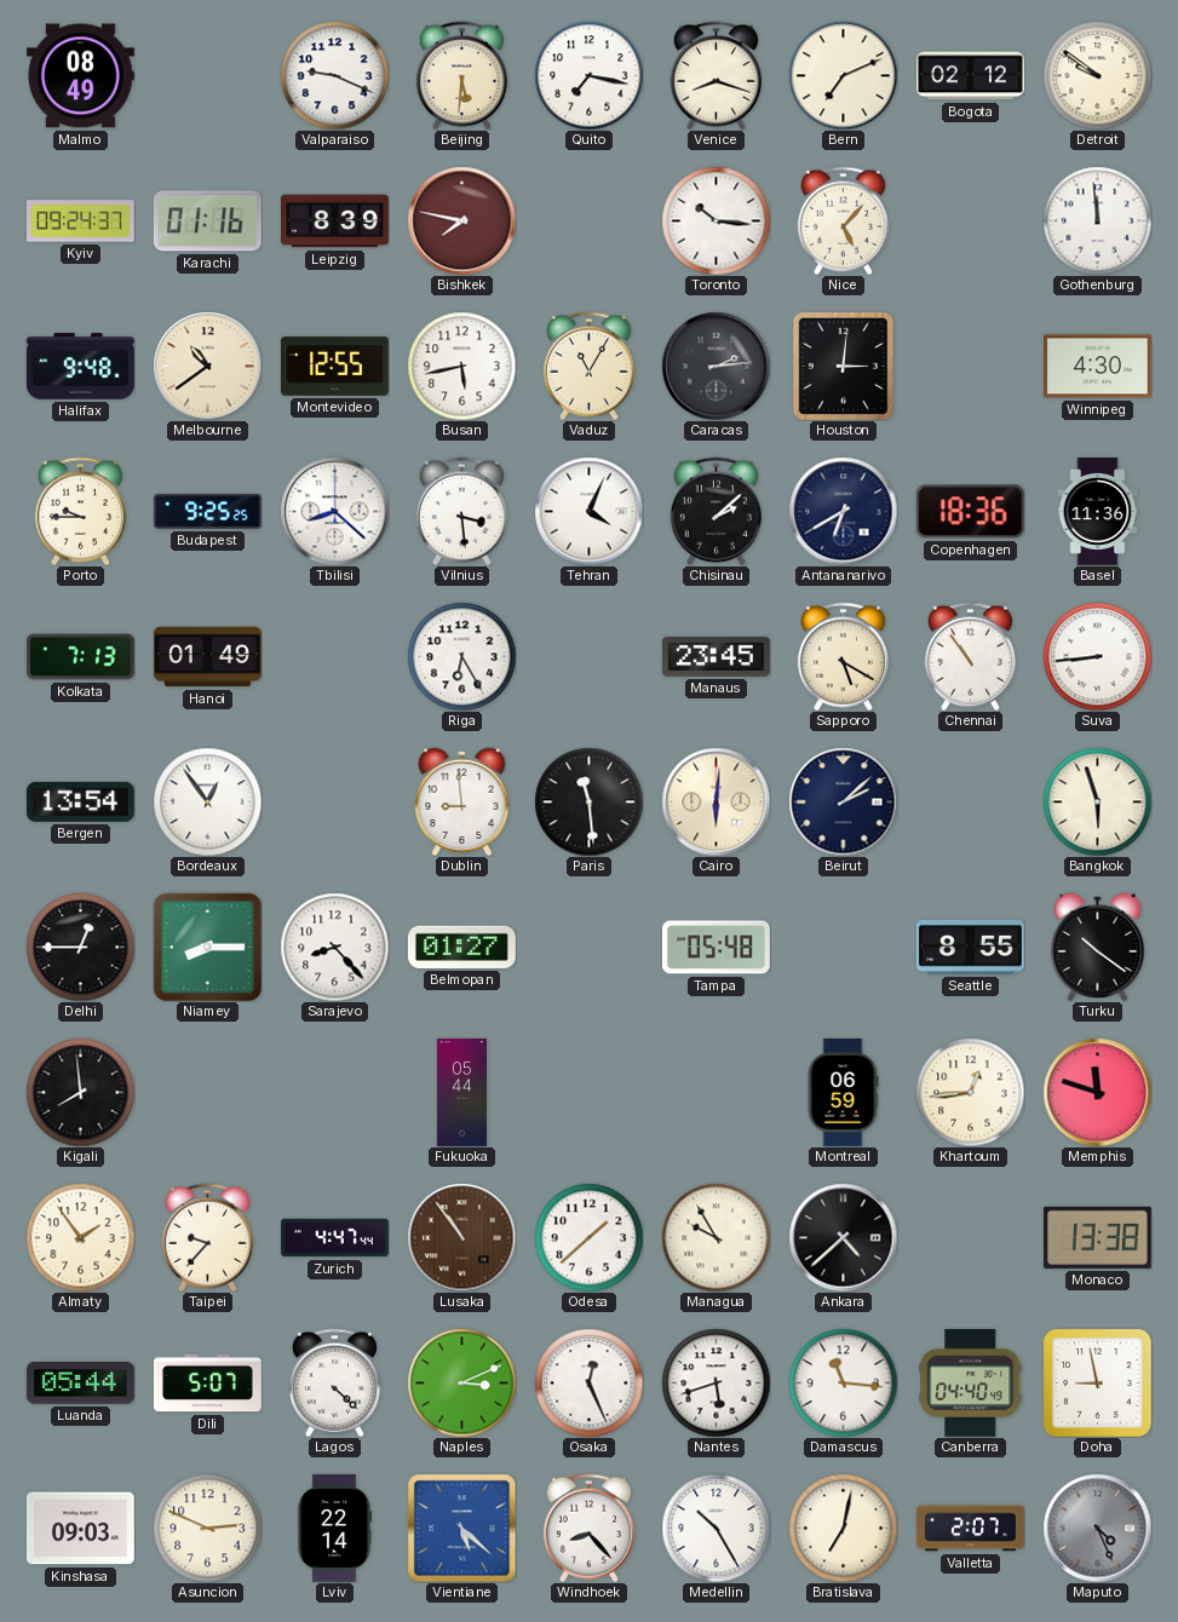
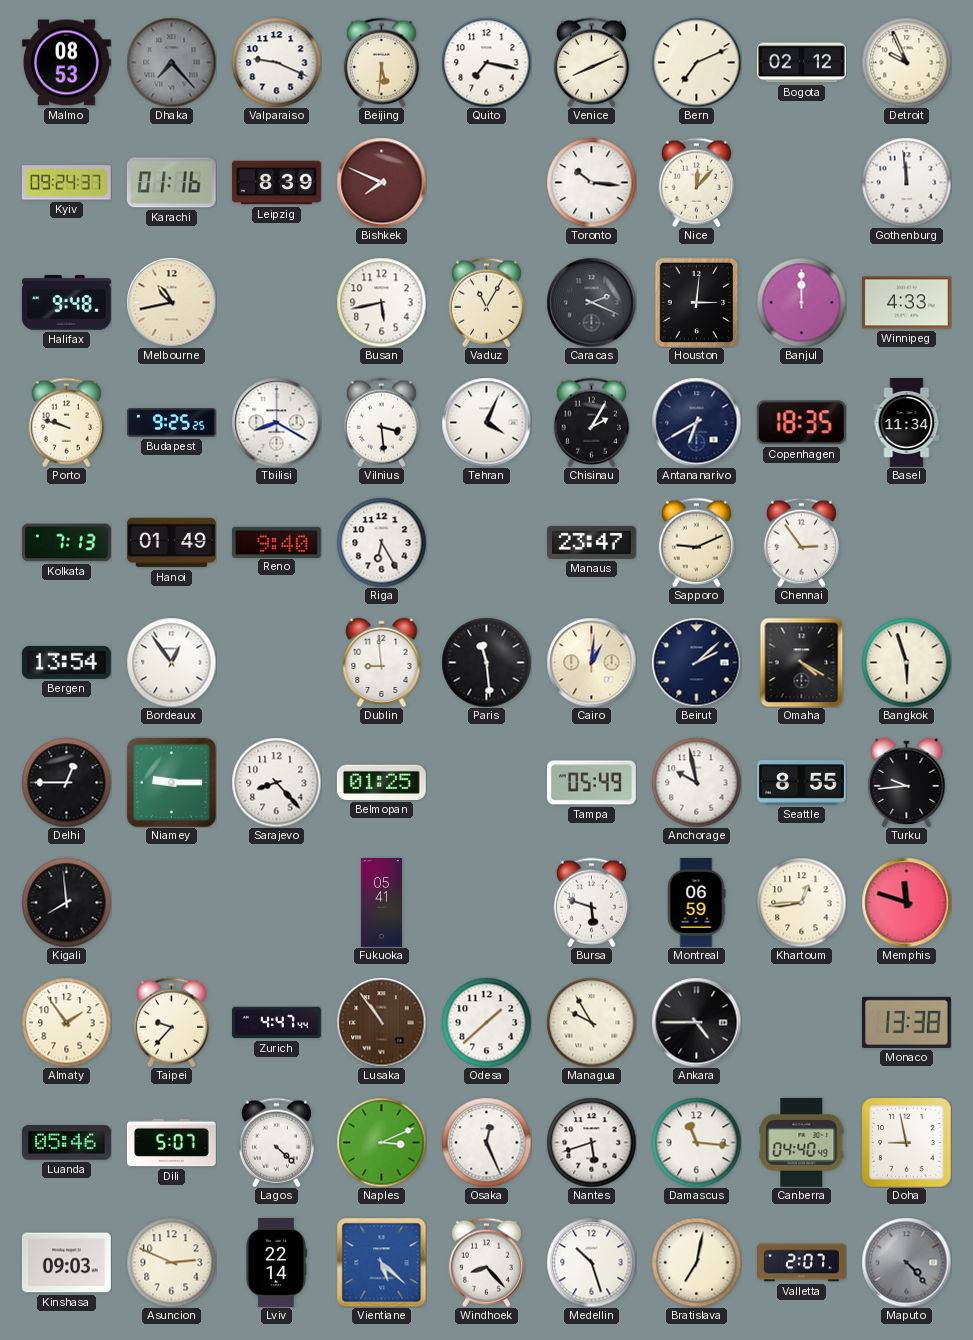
Malmo: 08:49 -> 08:53 (66, 63)
Dhaka: none -> 7:23 (171, 62)
Venice: 8:18 -> 8:11 (591, 62)
Detroit: 9:51 -> 9:56 (906, 62)
Bishkek: 7:47 -> 7:49 (381, 182)
Nice: 5:07 -> 12:07 (696, 182)
Melbourne: 10:39 -> 10:43 (171, 302)
Montevideo: 12:55 -> none (334, 367)
Caracas: 2:14 -> 2:19 (591, 302)
Banjul: none -> 12:00 (801, 302)
Winnipeg: 4:30 -> 4:33 (906, 303)
Porto: 9:45 -> 9:48 (66, 422)
Tbilisi: 8:22 -> 8:20 (276, 422)
Chisinau: 2:08 -> 2:05 (591, 422)
Copenhagen: 18:36 -> 18:35 (801, 423)
Basel: 11:36 -> 11:34 (907, 423)
Reno: none -> 9:40 (276, 542)
Manaus: 23:45 -> 23:47 (591, 542)
Sapporo: 5:20 -> 9:11 (696, 542)
Chennai: 10:54 -> 2:54 (801, 542)
Suva: 8:44 -> none (1097, 656)
Cairo: 6:01 -> 1:01 (591, 662)
Omaha: none -> 4:20 (802, 662)
Niamey: 8:15 -> 9:15 (171, 782)
Belmopan: 01:27 -> 01:25 (381, 782)
Tampa: 05:48 -> 05:49 (591, 783)
Anchorage: none -> 9:58 (696, 782)
Turku: 10:21 -> 9:44 (907, 782)
Fukuoka: 05:44 -> 05:41 (381, 903)
Bursa: none -> 5:48 (591, 902)
Ankara: 4:38 -> 4:45 (696, 1022)
Luanda: 05:44 -> 05:46 (66, 1143)
Medellin: 10:25 -> 10:27 (591, 1262)
Maputo: 4:26 -> 4:23 (906, 1262)
